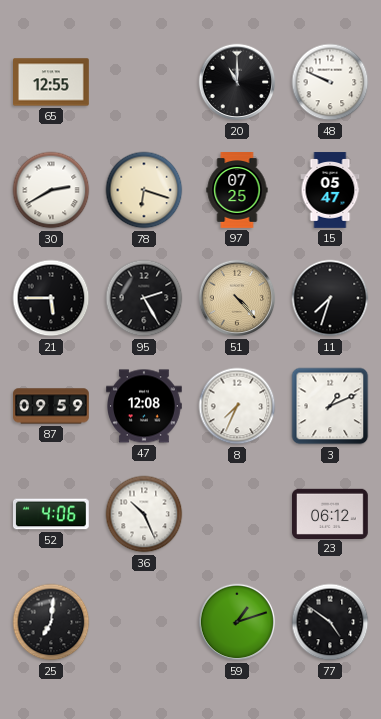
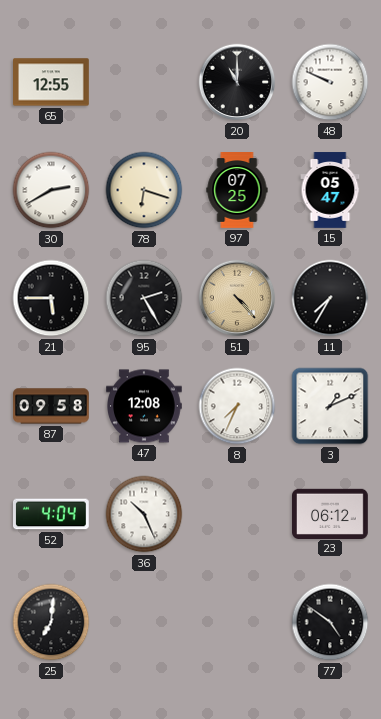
11: 7:33 -> 7:35 (330, 298)
87: 09:59 -> 09:58 (51, 406)
52: 4:06 -> 4:04 (52, 514)
59: 1:12 -> none (237, 622)
